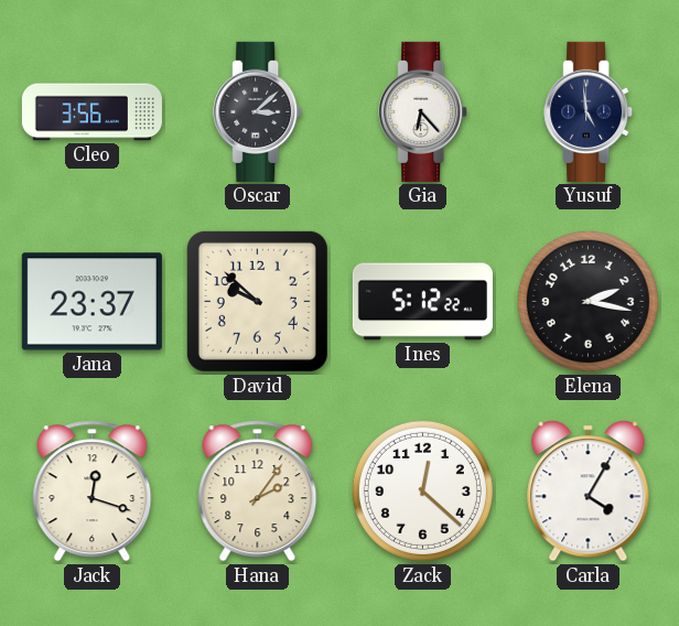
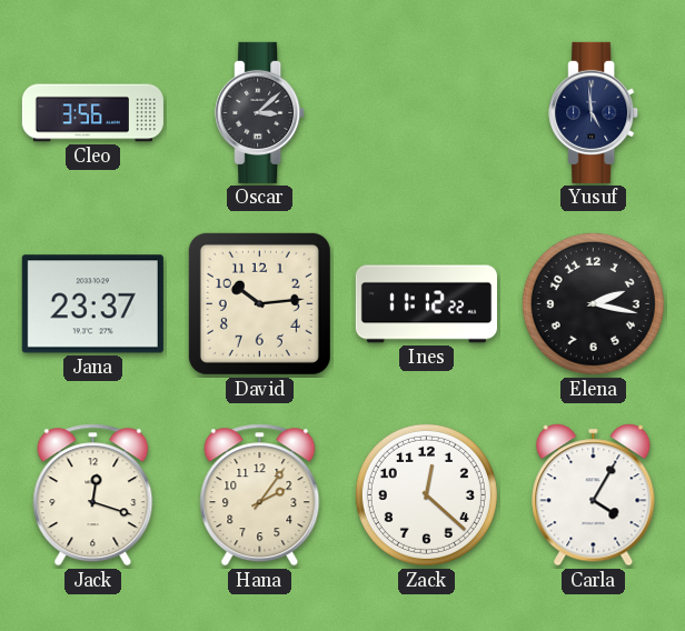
Gia: 6:23 -> none (423, 111)
David: 9:52 -> 10:14 (259, 303)
Ines: 5:12 -> 11:12 (426, 304)
